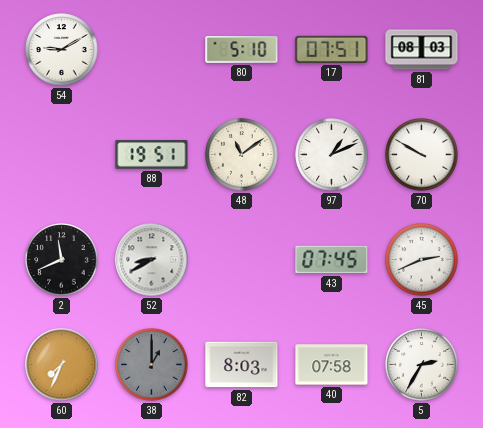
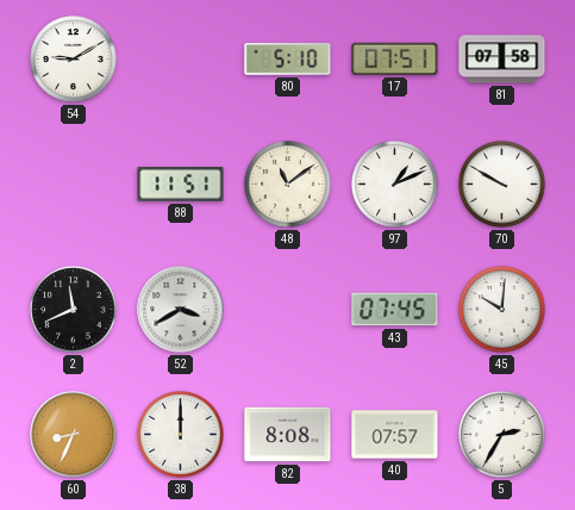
81: 08:03 -> 07:58 (502, 60)
88: 19:51 -> 11:51 (181, 185)
52: 8:40 -> 3:40 (181, 310)
45: 2:41 -> 10:01 (502, 310)
60: 7:34 -> 8:34 (74, 435)
38: 1:00 -> 12:00 (181, 435)
38 dial: grey -> white (181, 435)
82: 8:03 -> 8:08 (288, 435)
40: 07:58 -> 07:57 (395, 435)
